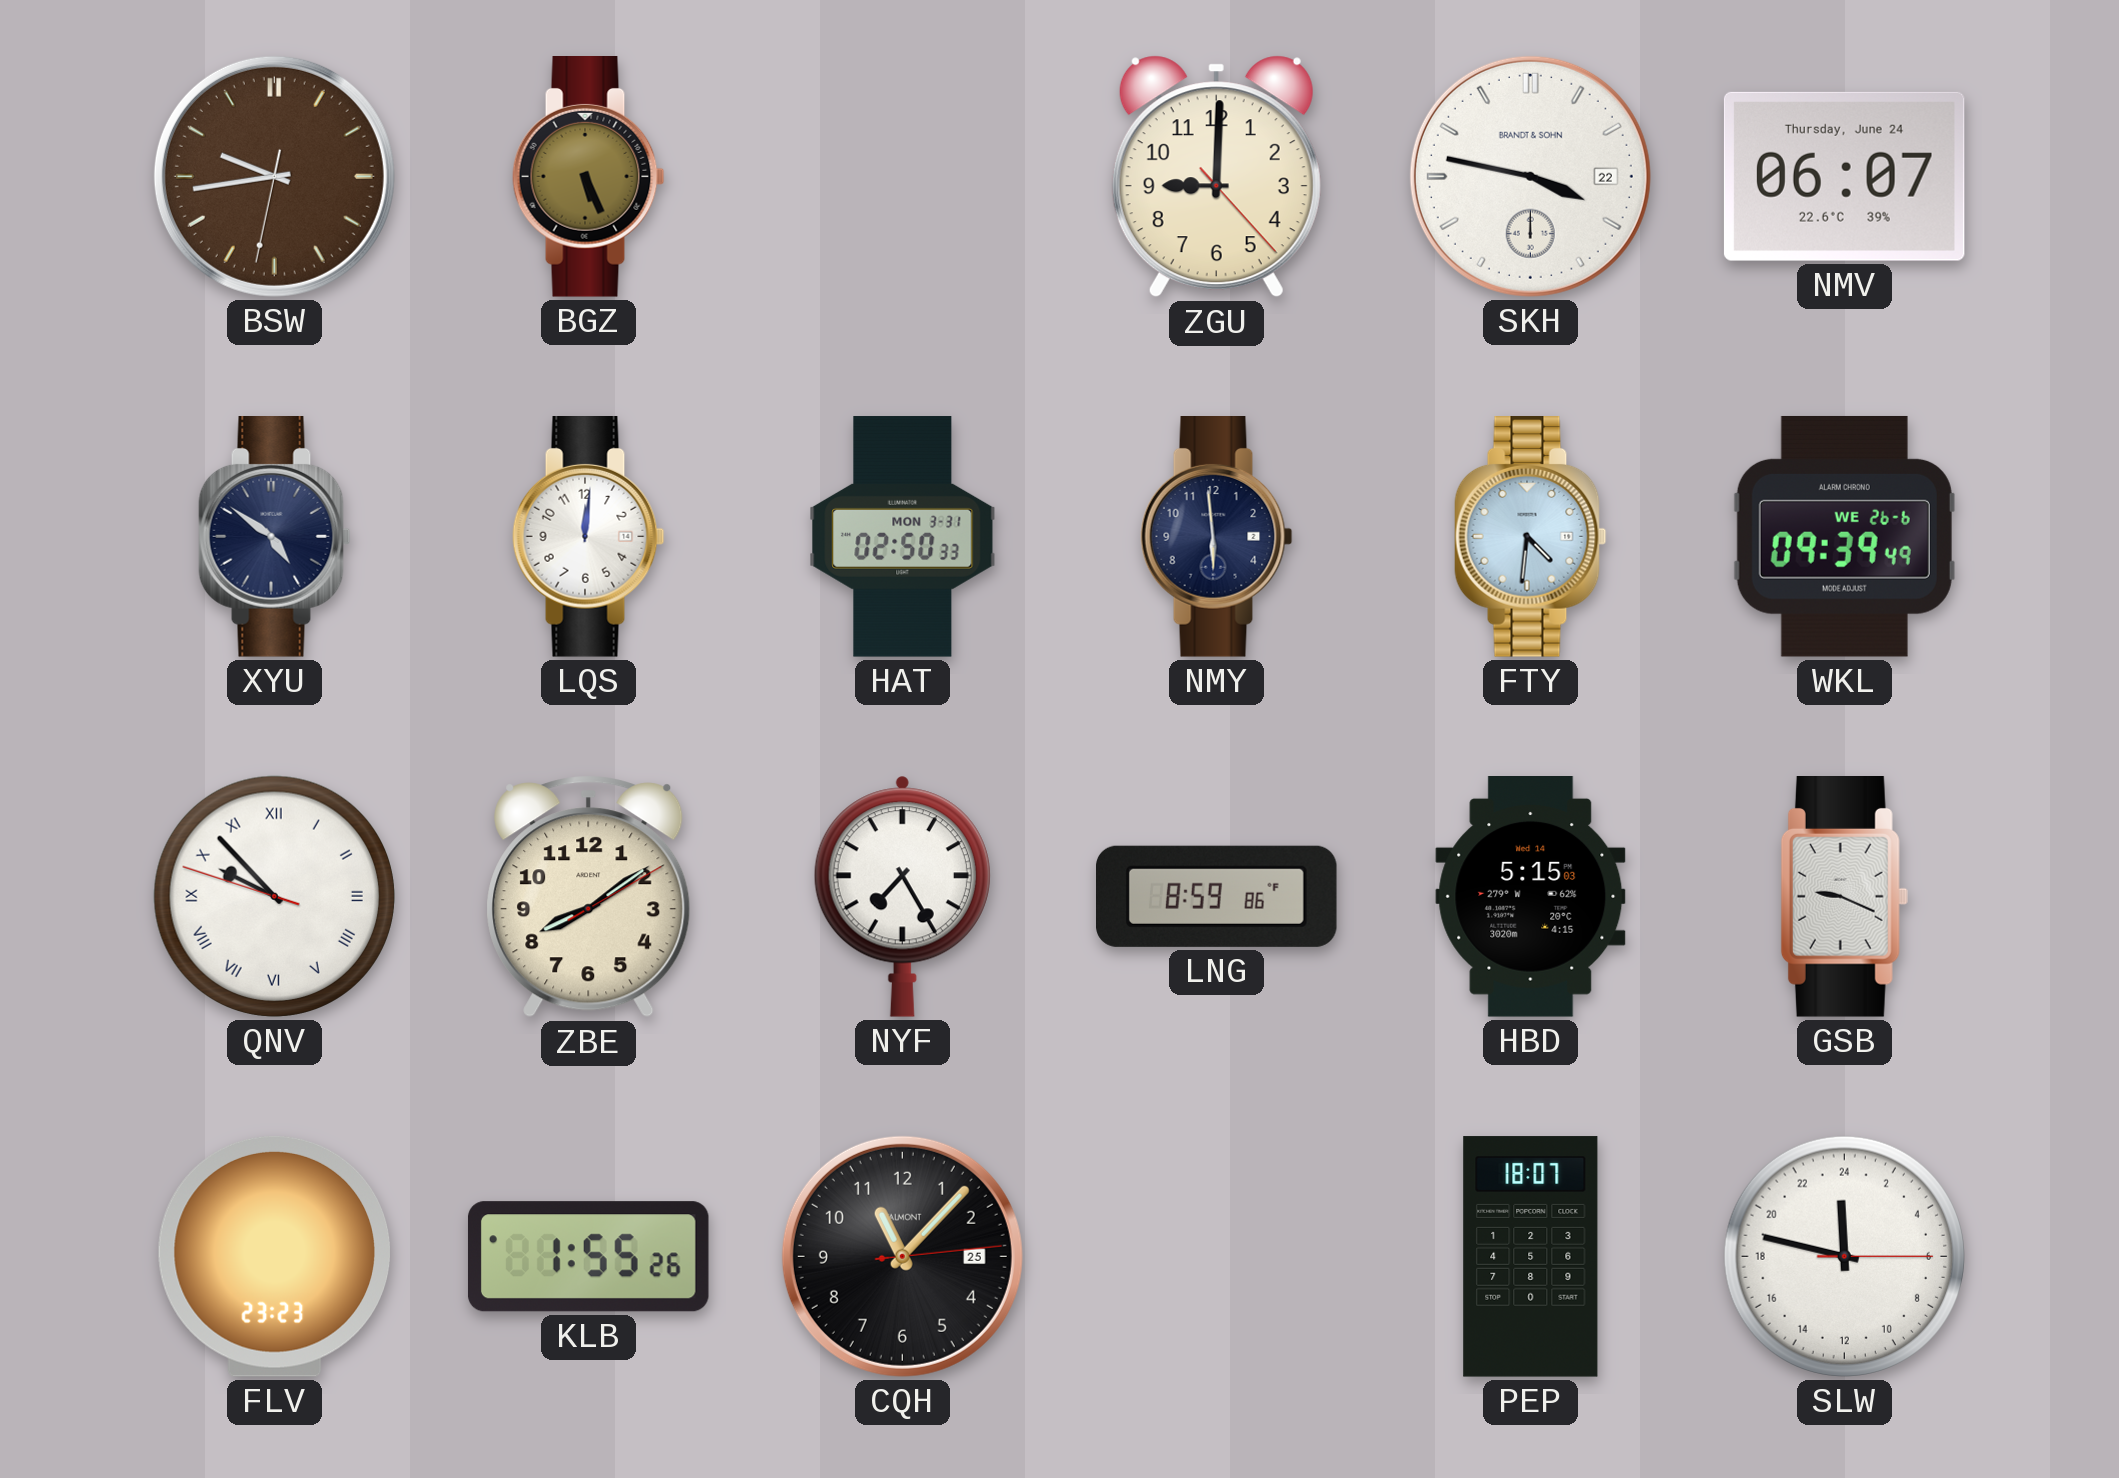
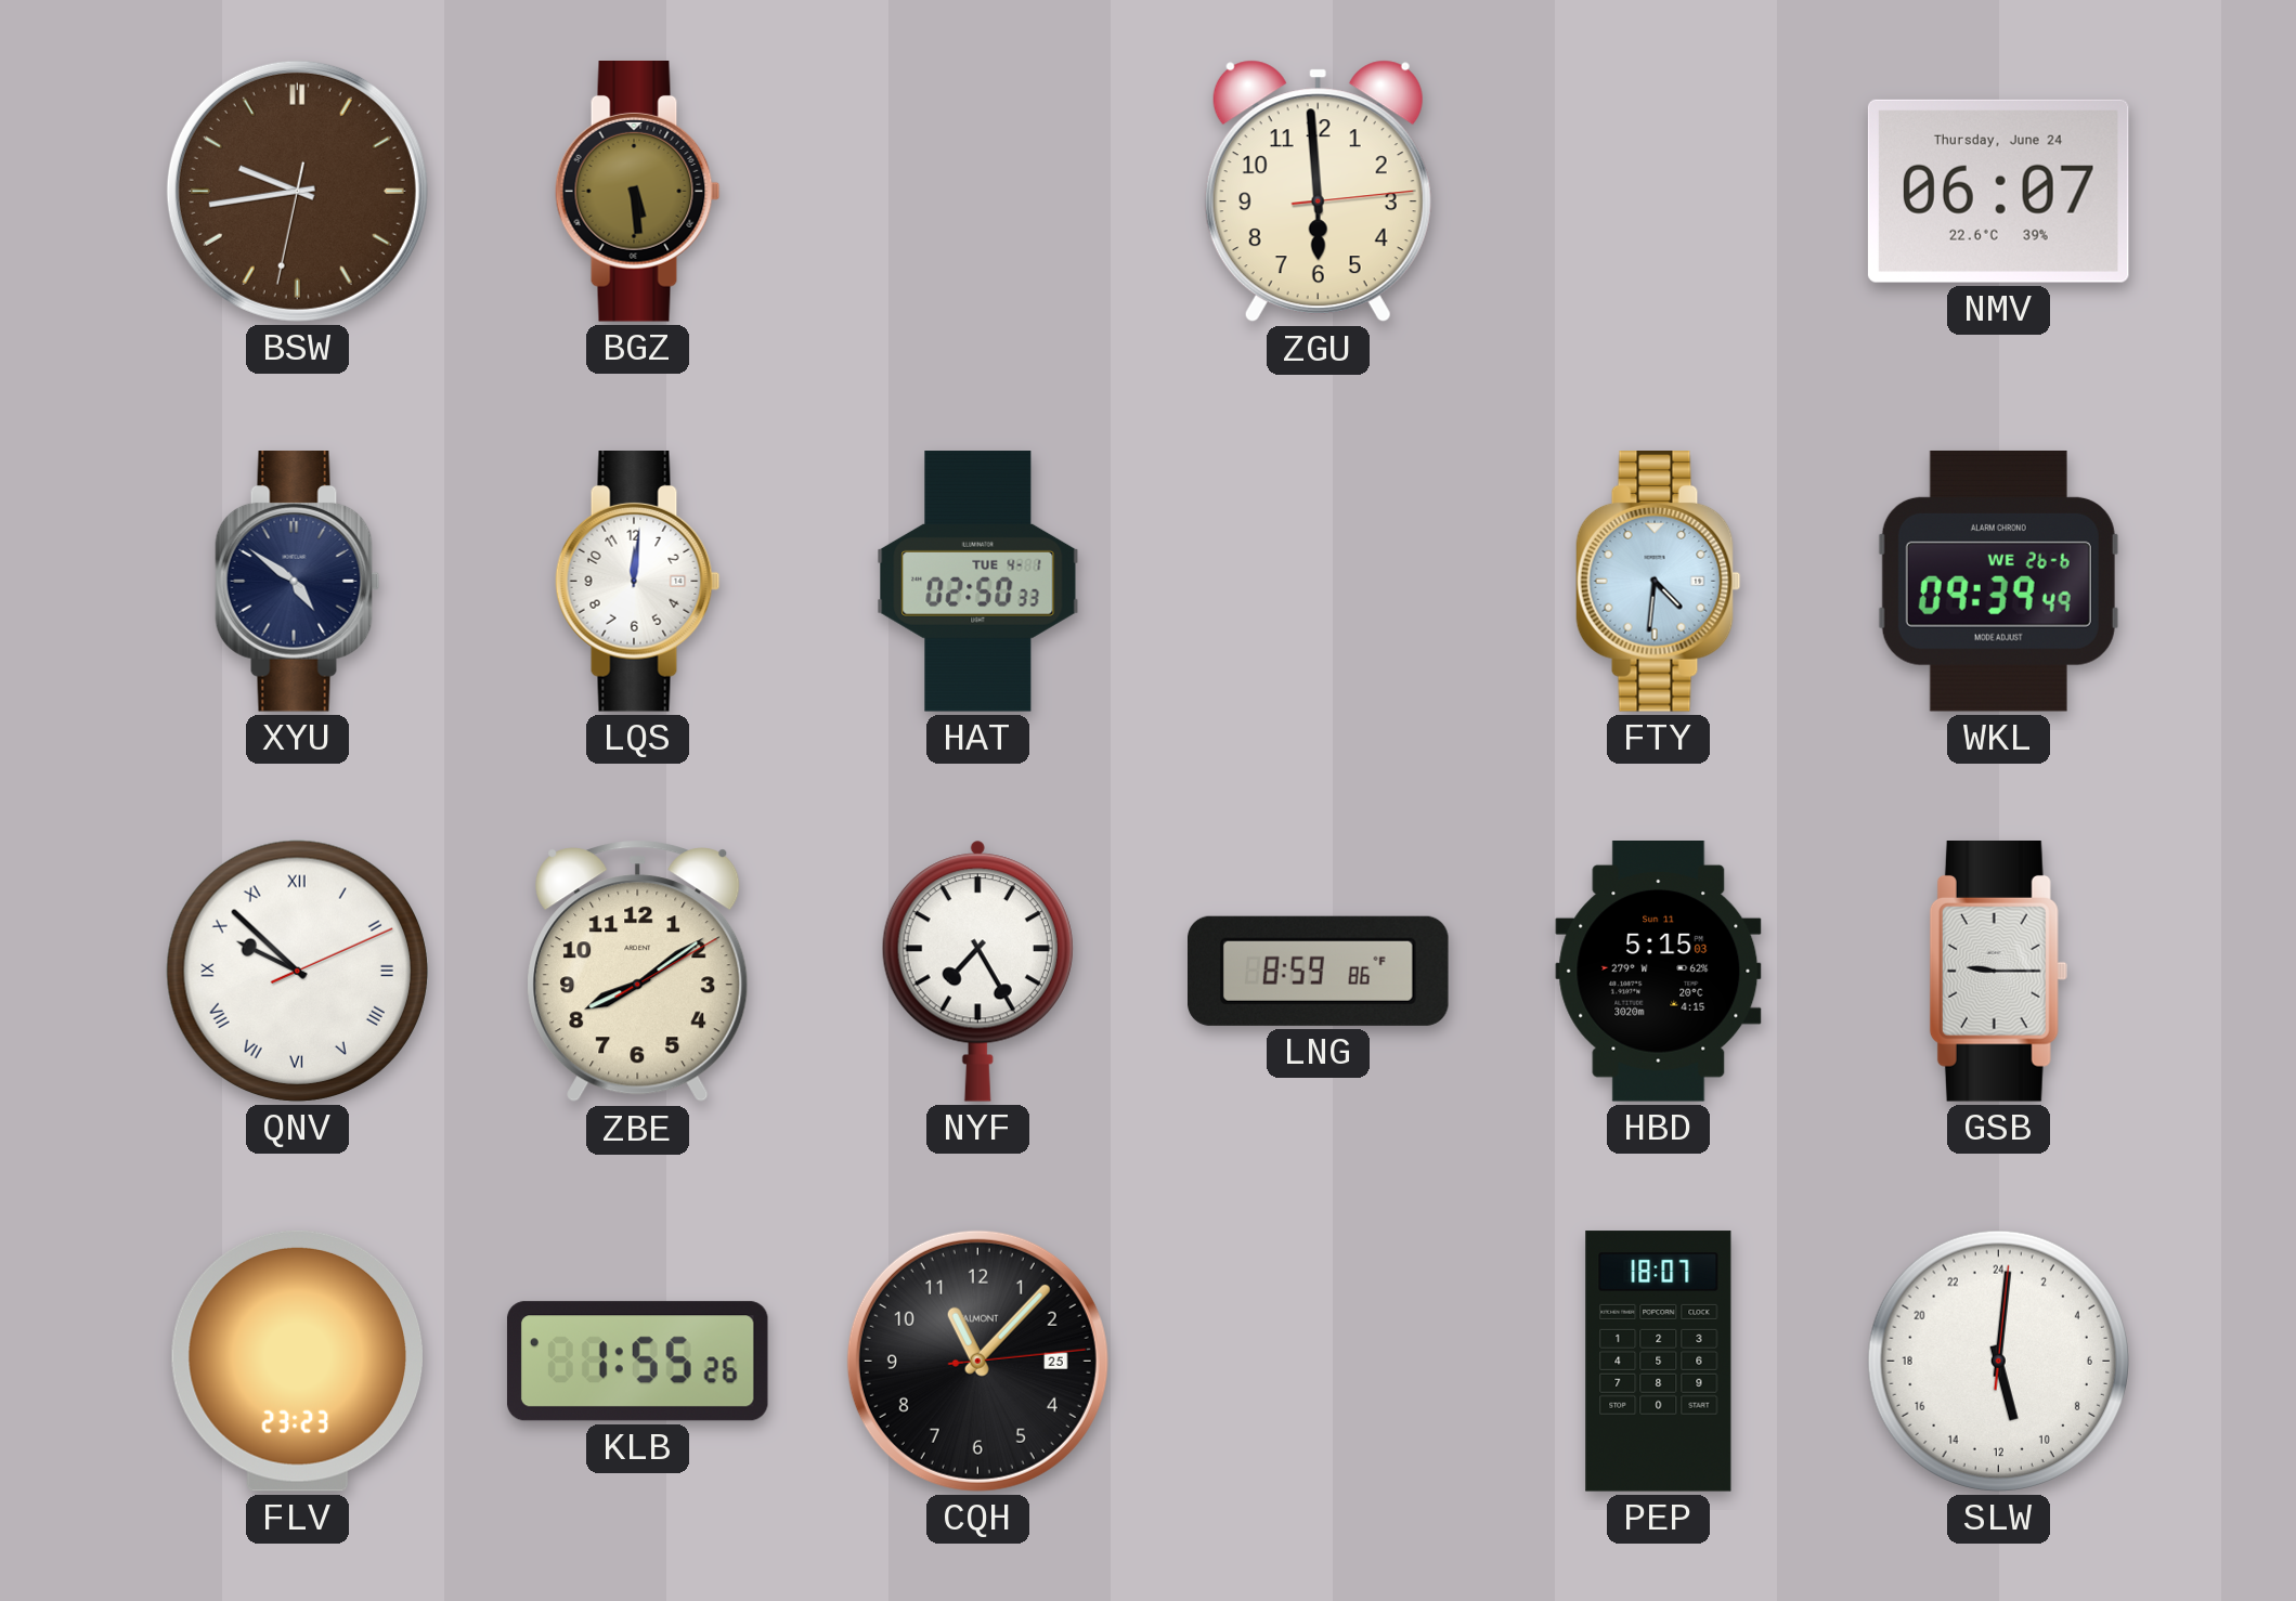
BGZ: 5:26 -> 5:29 (638, 192)
ZGU: 9:00 -> 5:59 (1318, 192)
SKH: 3:47 -> none (1530, 176)
HAT date: MON 3-31 -> TUE 4-1 (978, 582)
NMY: 5:59 -> none (1217, 537)
QNV: 9:52:48 -> 9:52:11 (297, 971)
HBD date: Wed 14 -> Sun 11 (1659, 972)
GSB: 9:19 -> 9:15 (1998, 972)
SLW: 23:47 -> 11:01 (1998, 1361)
